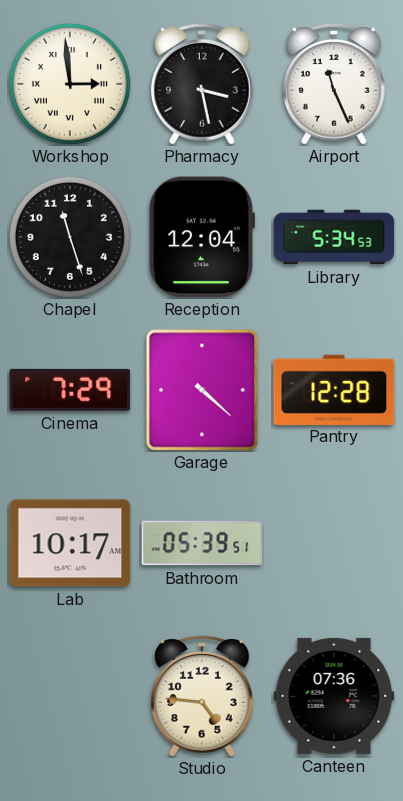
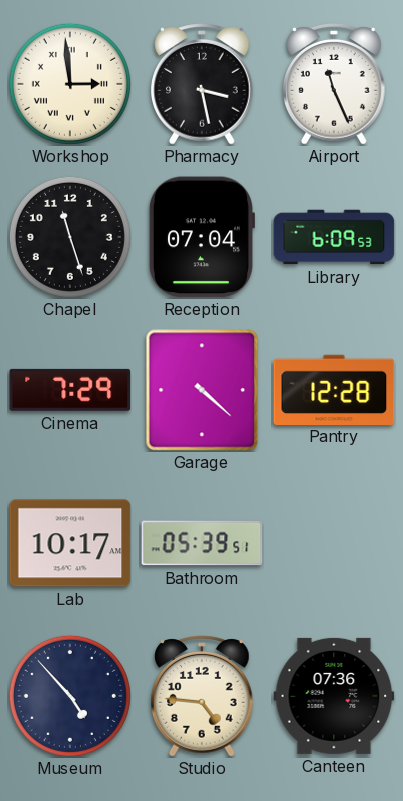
Reception: 12:04 -> 07:04 (201, 237)
Library: 5:34 -> 6:09 (334, 237)
Museum: none -> 4:53 (70, 696)
